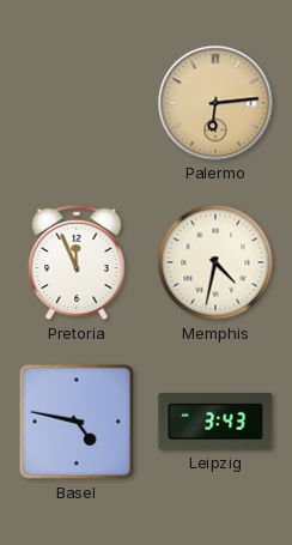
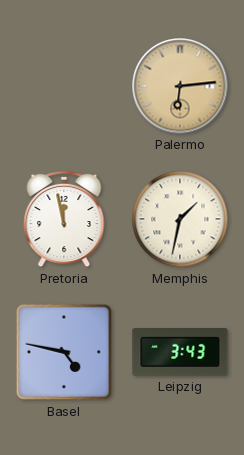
Pretoria: 11:56 -> 11:58 (64, 219)
Memphis: 4:32 -> 1:32 (180, 219)
